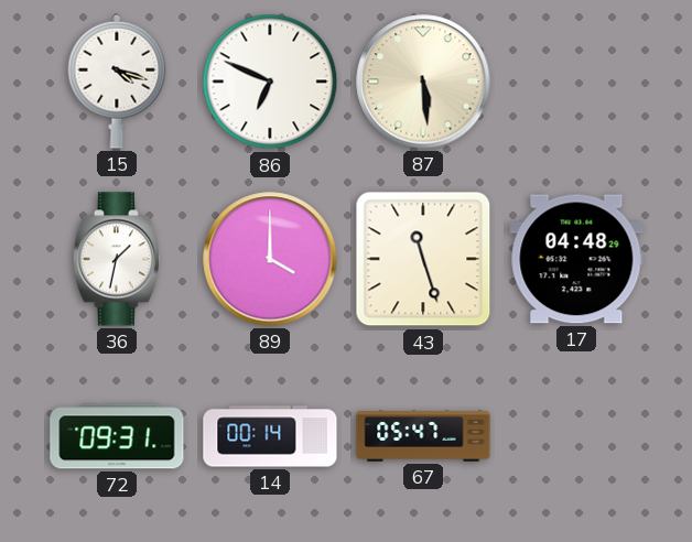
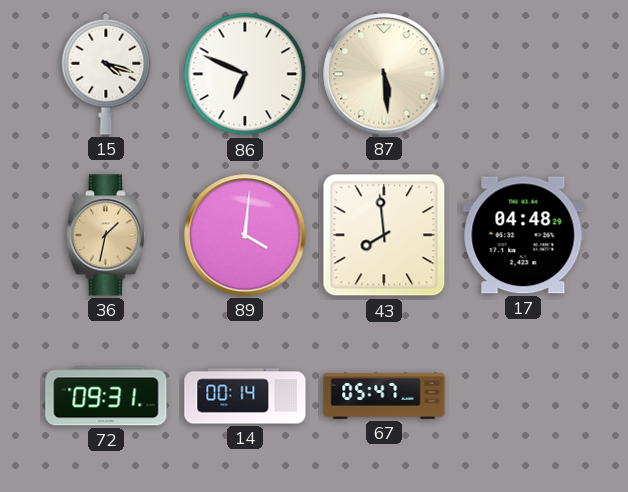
36 dial: white -> champagne (106, 235)
89: 4:00 -> 4:01 (245, 235)
43: 11:27 -> 7:59 (384, 235)
